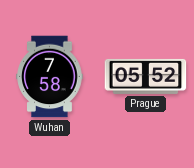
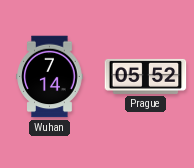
Wuhan: 7:58 -> 7:14 (50, 77)
